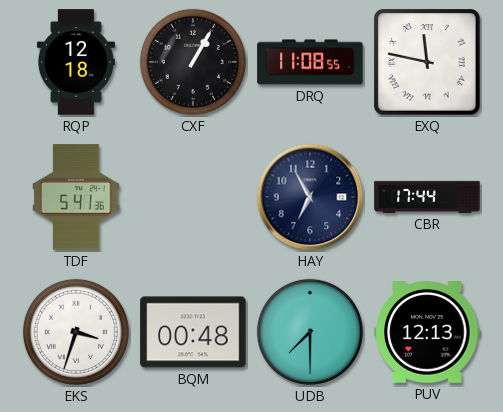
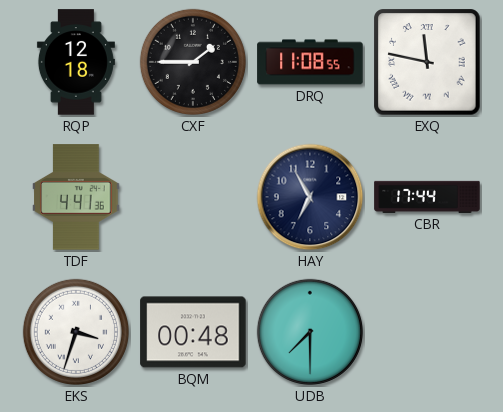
CXF: 1:05 -> 1:45 (193, 62)
TDF: 5:41 -> 4:41 (76, 197)
PUV: 12:13 -> none (427, 332)
